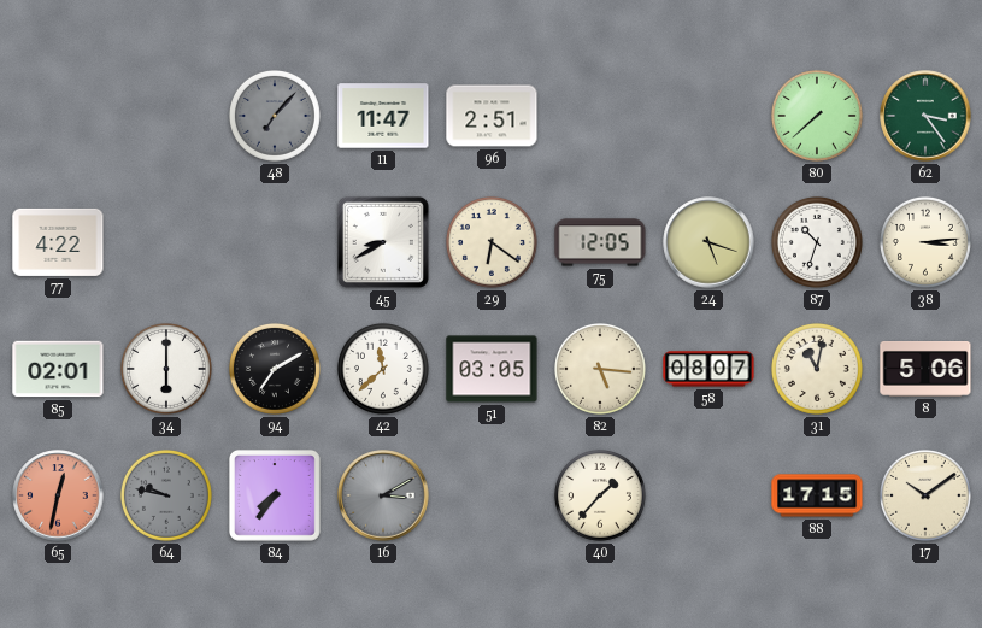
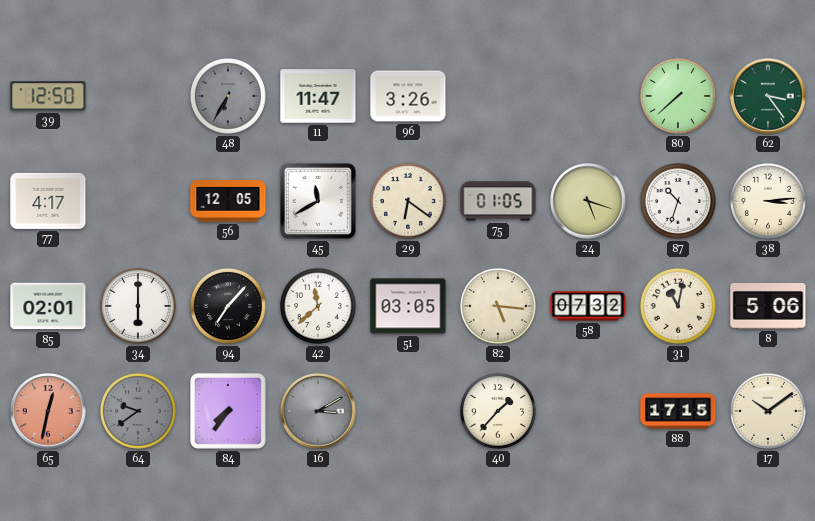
39: none -> 12:50 (48, 96)
48: 7:07 -> 6:35 (228, 96)
96: 2:51 -> 3:26 (408, 96)
77: 4:22 -> 4:17 (48, 201)
56: none -> 12:05 (228, 201)
45: 8:40 -> 11:40 (318, 201)
75: 12:05 -> 01:05 (498, 201)
94: 7:10 -> 7:07 (228, 306)
58: 08:07 -> 07:32 (588, 306)
64: 9:47 -> 9:39 (138, 411)
